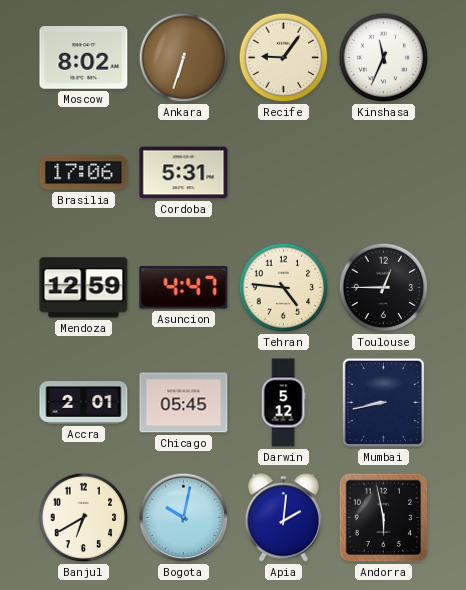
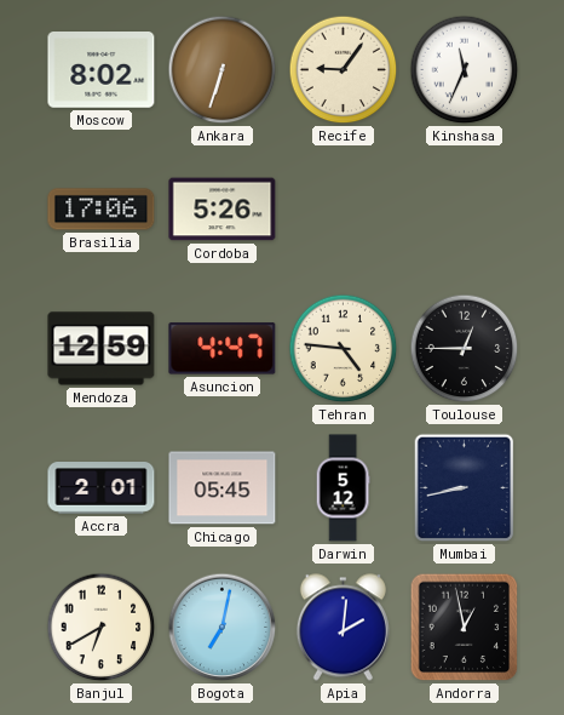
Cordoba: 5:31 -> 5:26 (223, 210)
Bogota: 10:02 -> 7:02 (223, 628)
Andorra: 5:58 -> 12:58 (465, 628)
